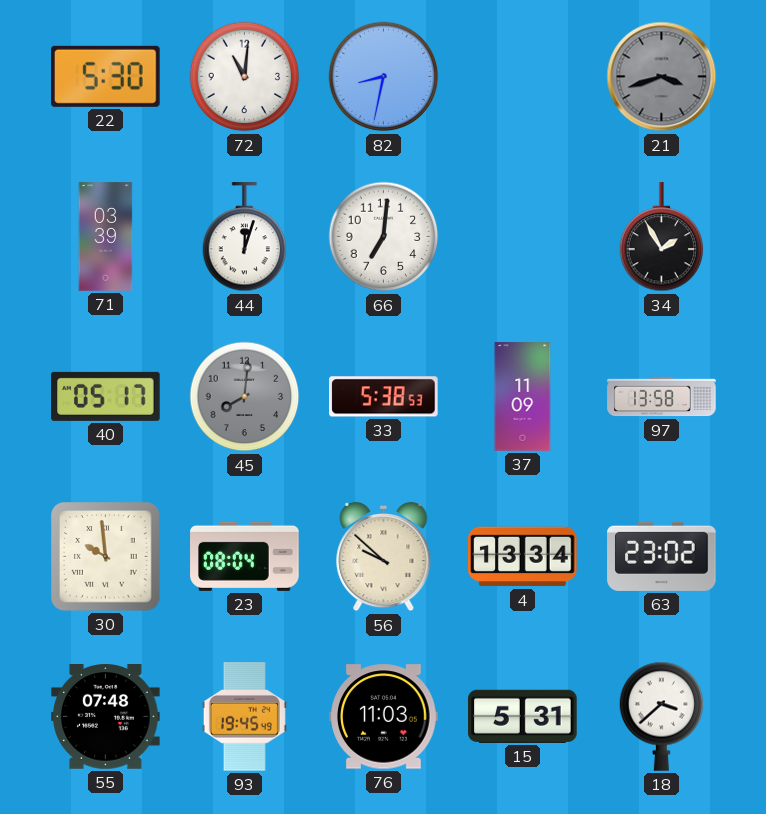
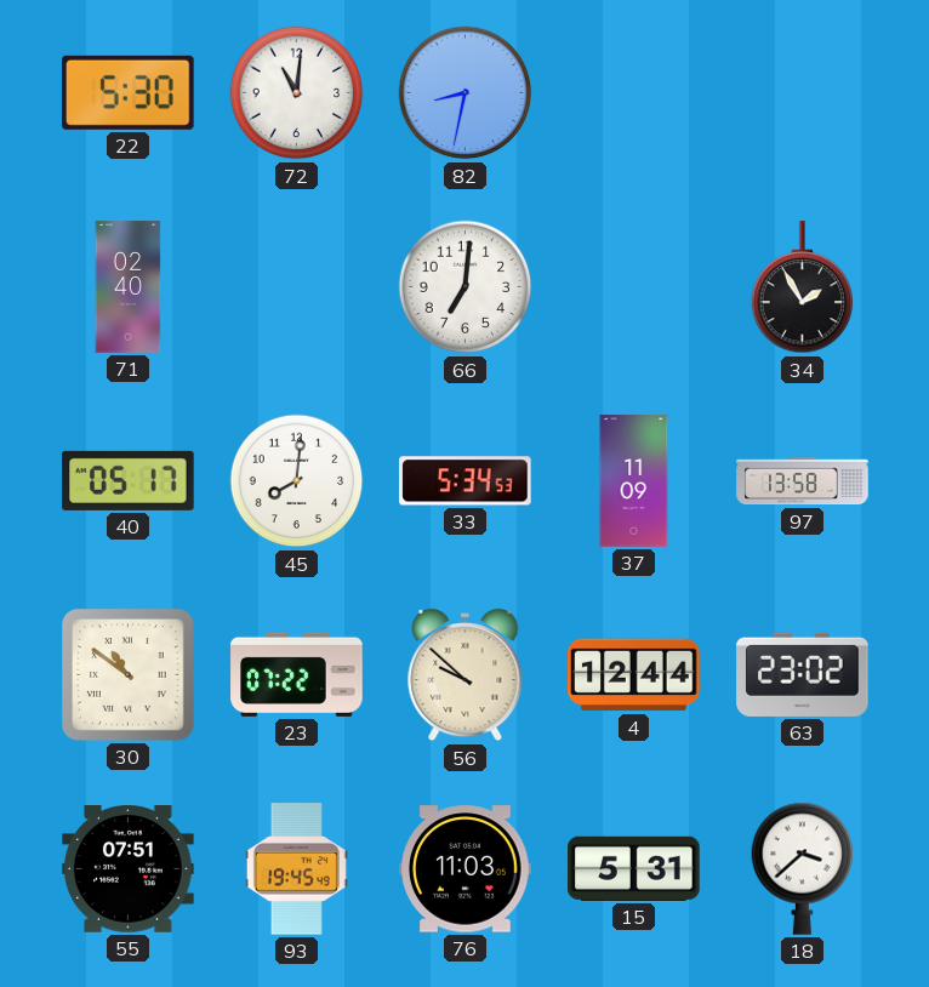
21: 3:42 -> none (662, 77)
71: 03:39 -> 02:40 (129, 287)
44: 12:03 -> none (245, 237)
45 dial: grey -> white (297, 481)
33: 5:38 -> 5:34 (466, 481)
30: 9:59 -> 10:51 (129, 675)
23: 08:04 -> 07:22 (297, 674)
4: 13:34 -> 12:44 (634, 675)
55: 07:48 -> 07:51 (129, 869)
